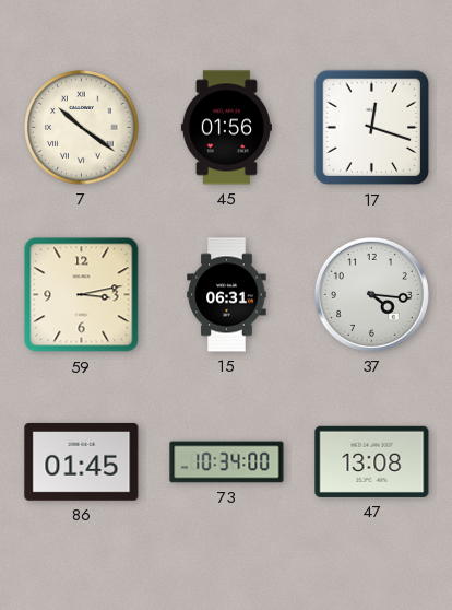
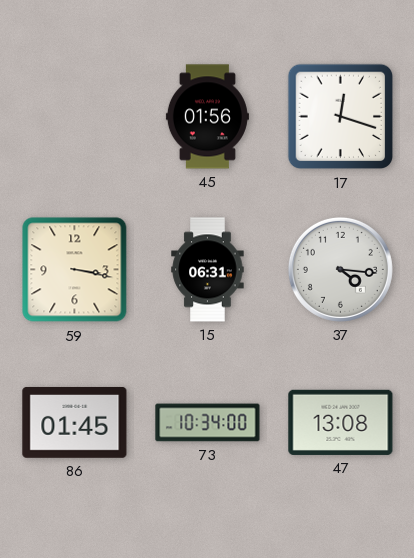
7: 10:21 -> none (82, 128)
59: 3:13 -> 3:17 (75, 270)
